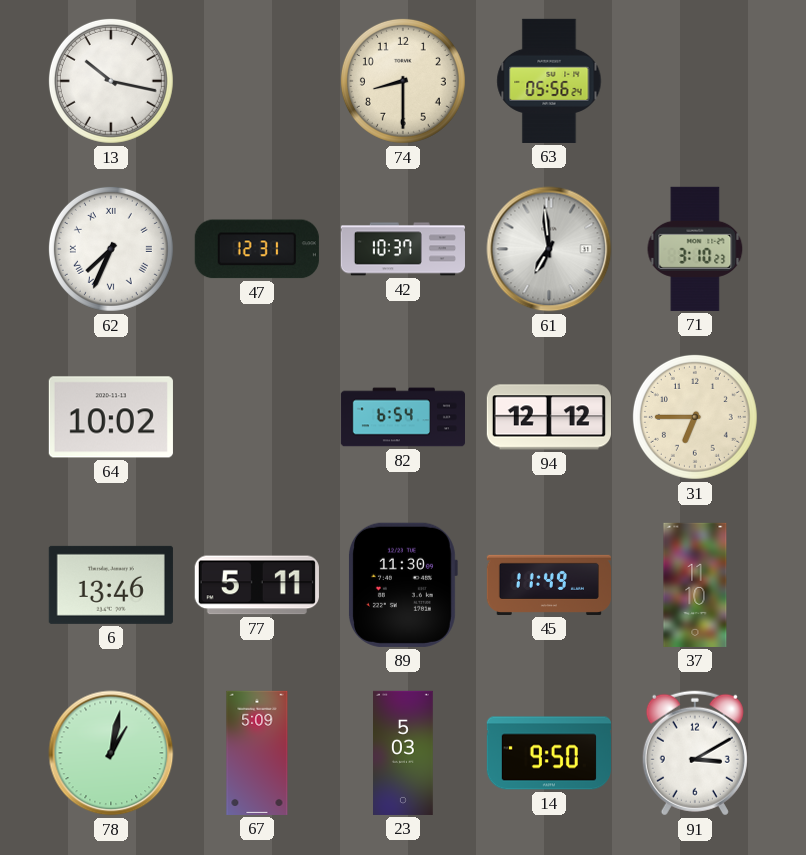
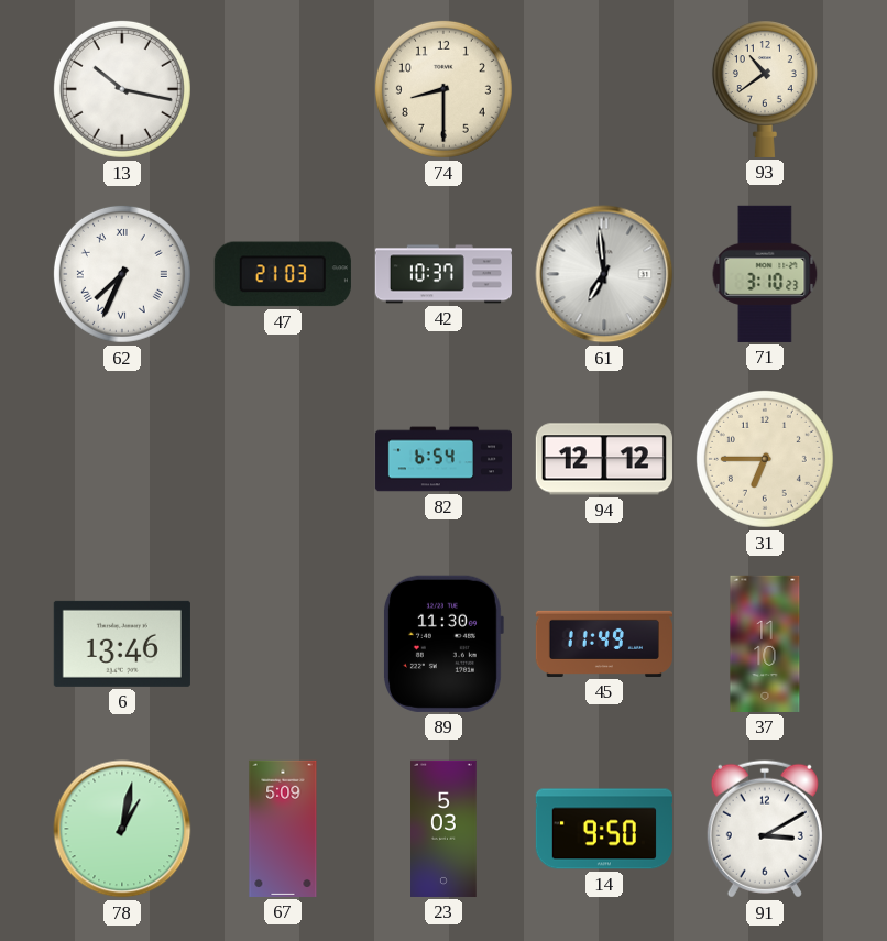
63: 05:56 -> none (549, 81)
93: none -> 10:39 (765, 89)
47: 12:31 -> 21:03 (283, 274)
64: 10:02 -> none (111, 417)
77: 5:11 -> none (257, 585)
